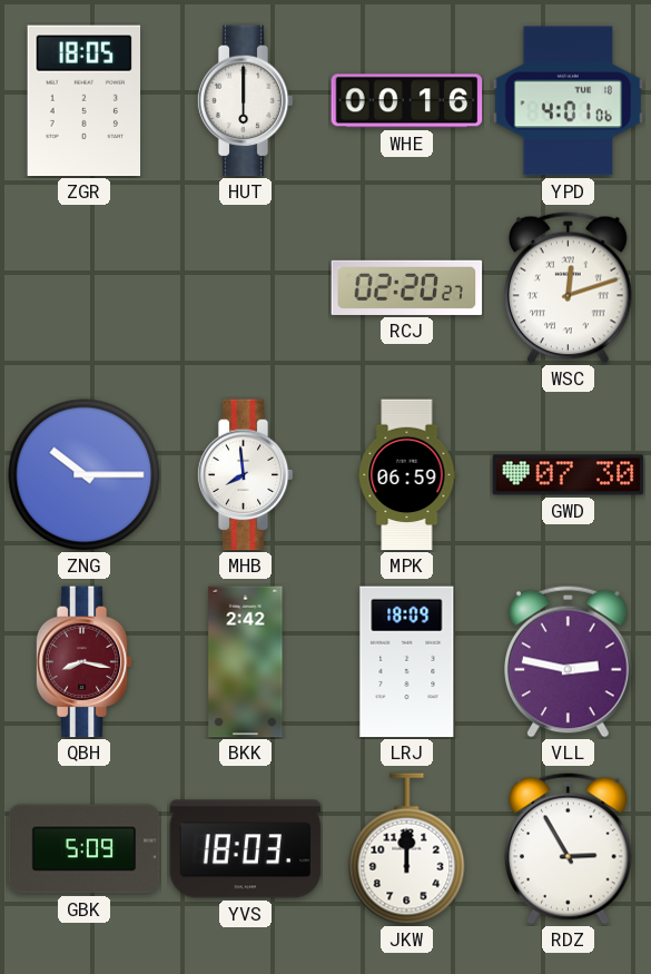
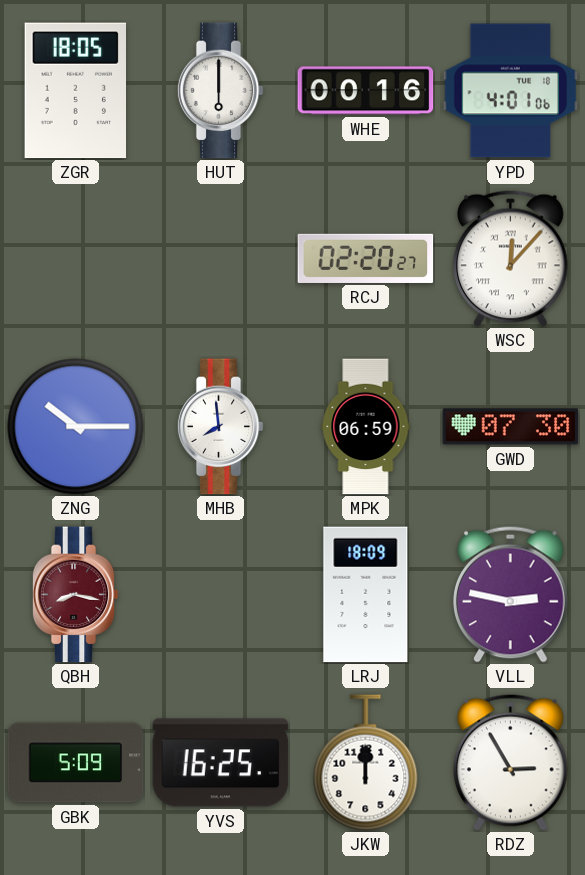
WSC: 12:12 -> 12:07 (511, 258)
BKK: 2:42 -> none (246, 662)
YVS: 18:03 -> 16:25 (221, 763)
